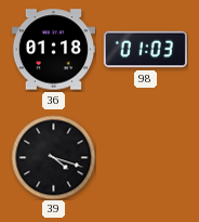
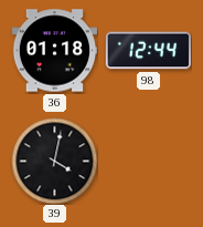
98: 01:03 -> 12:44 (148, 51)
39: 4:18 -> 4:02 (54, 161)
